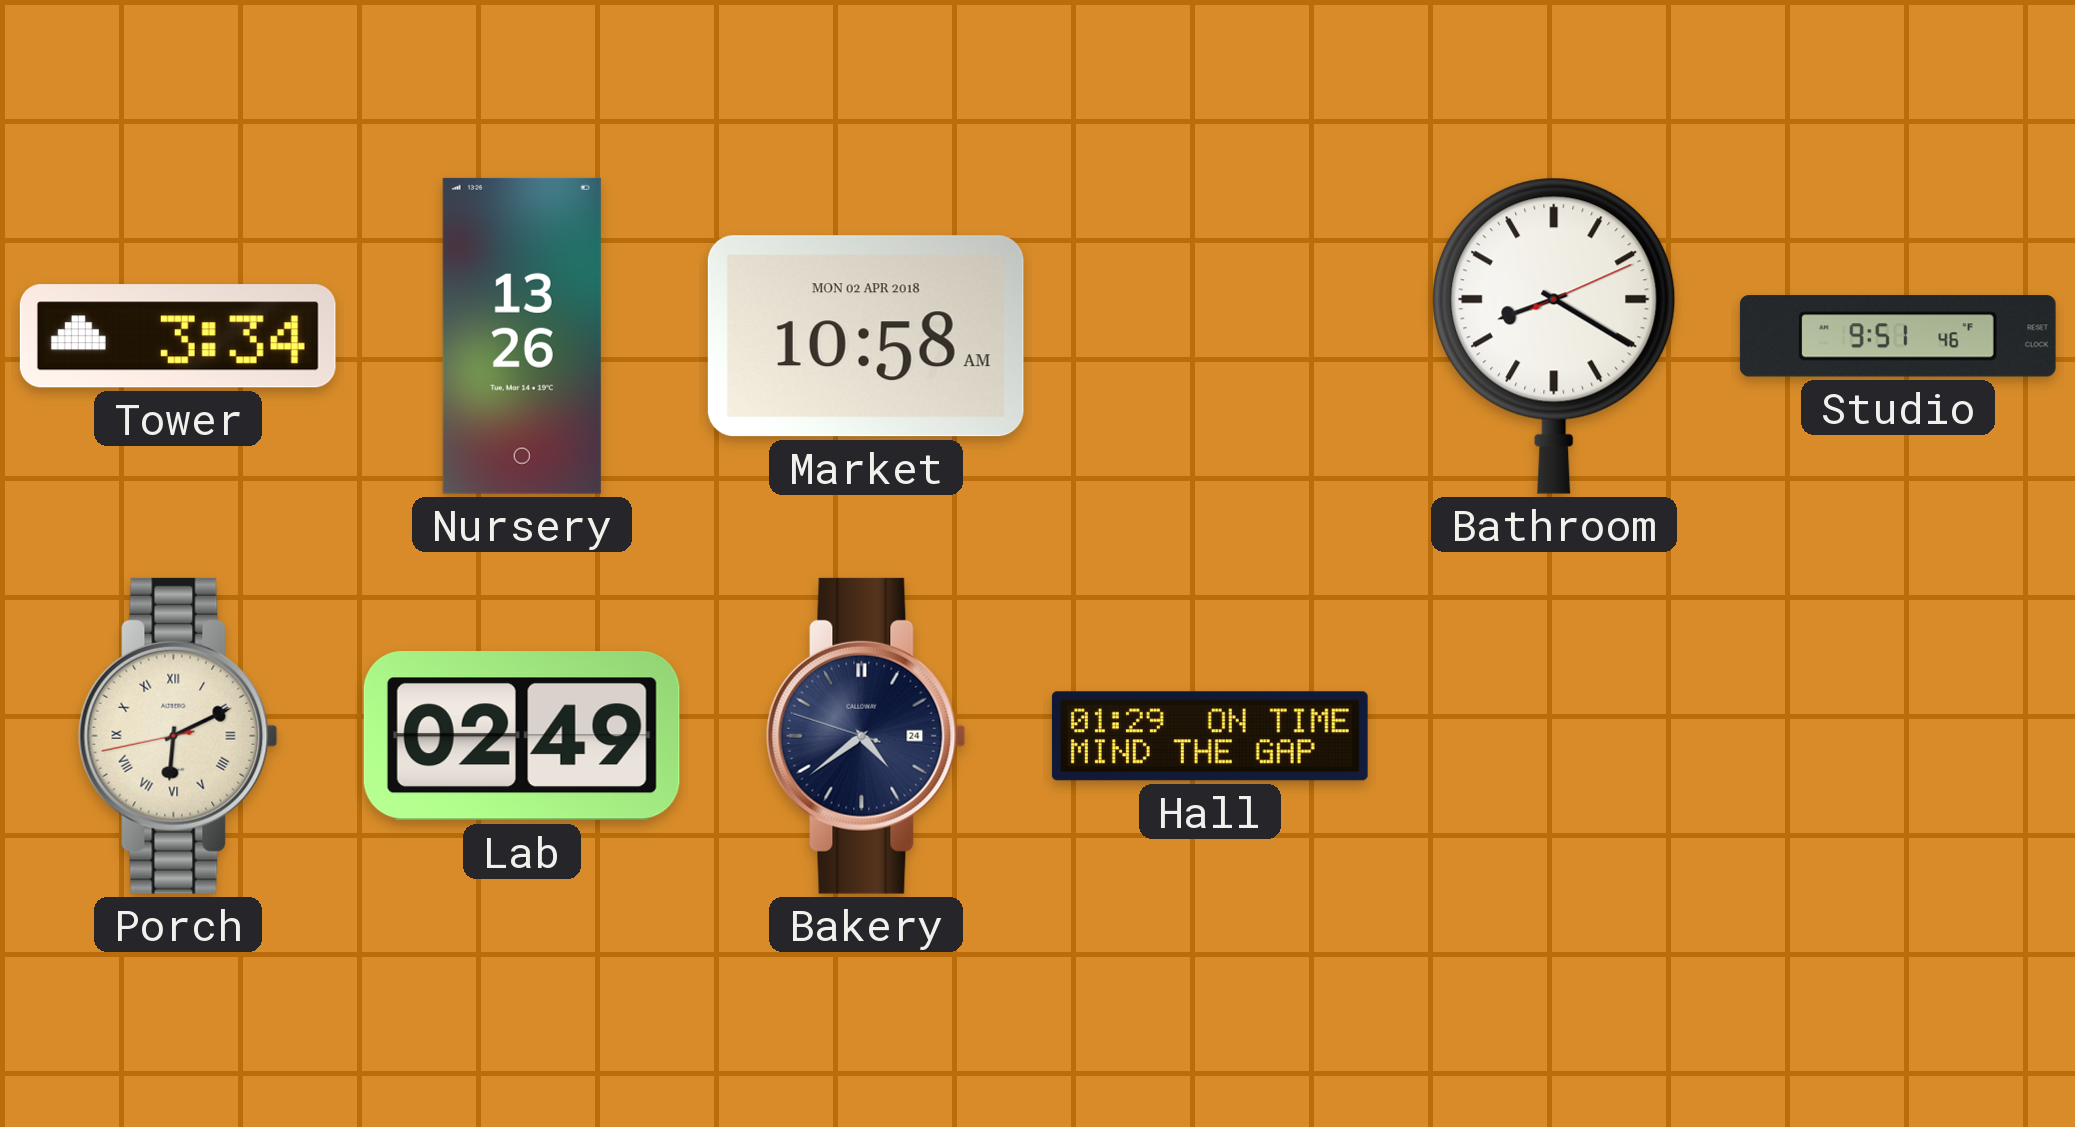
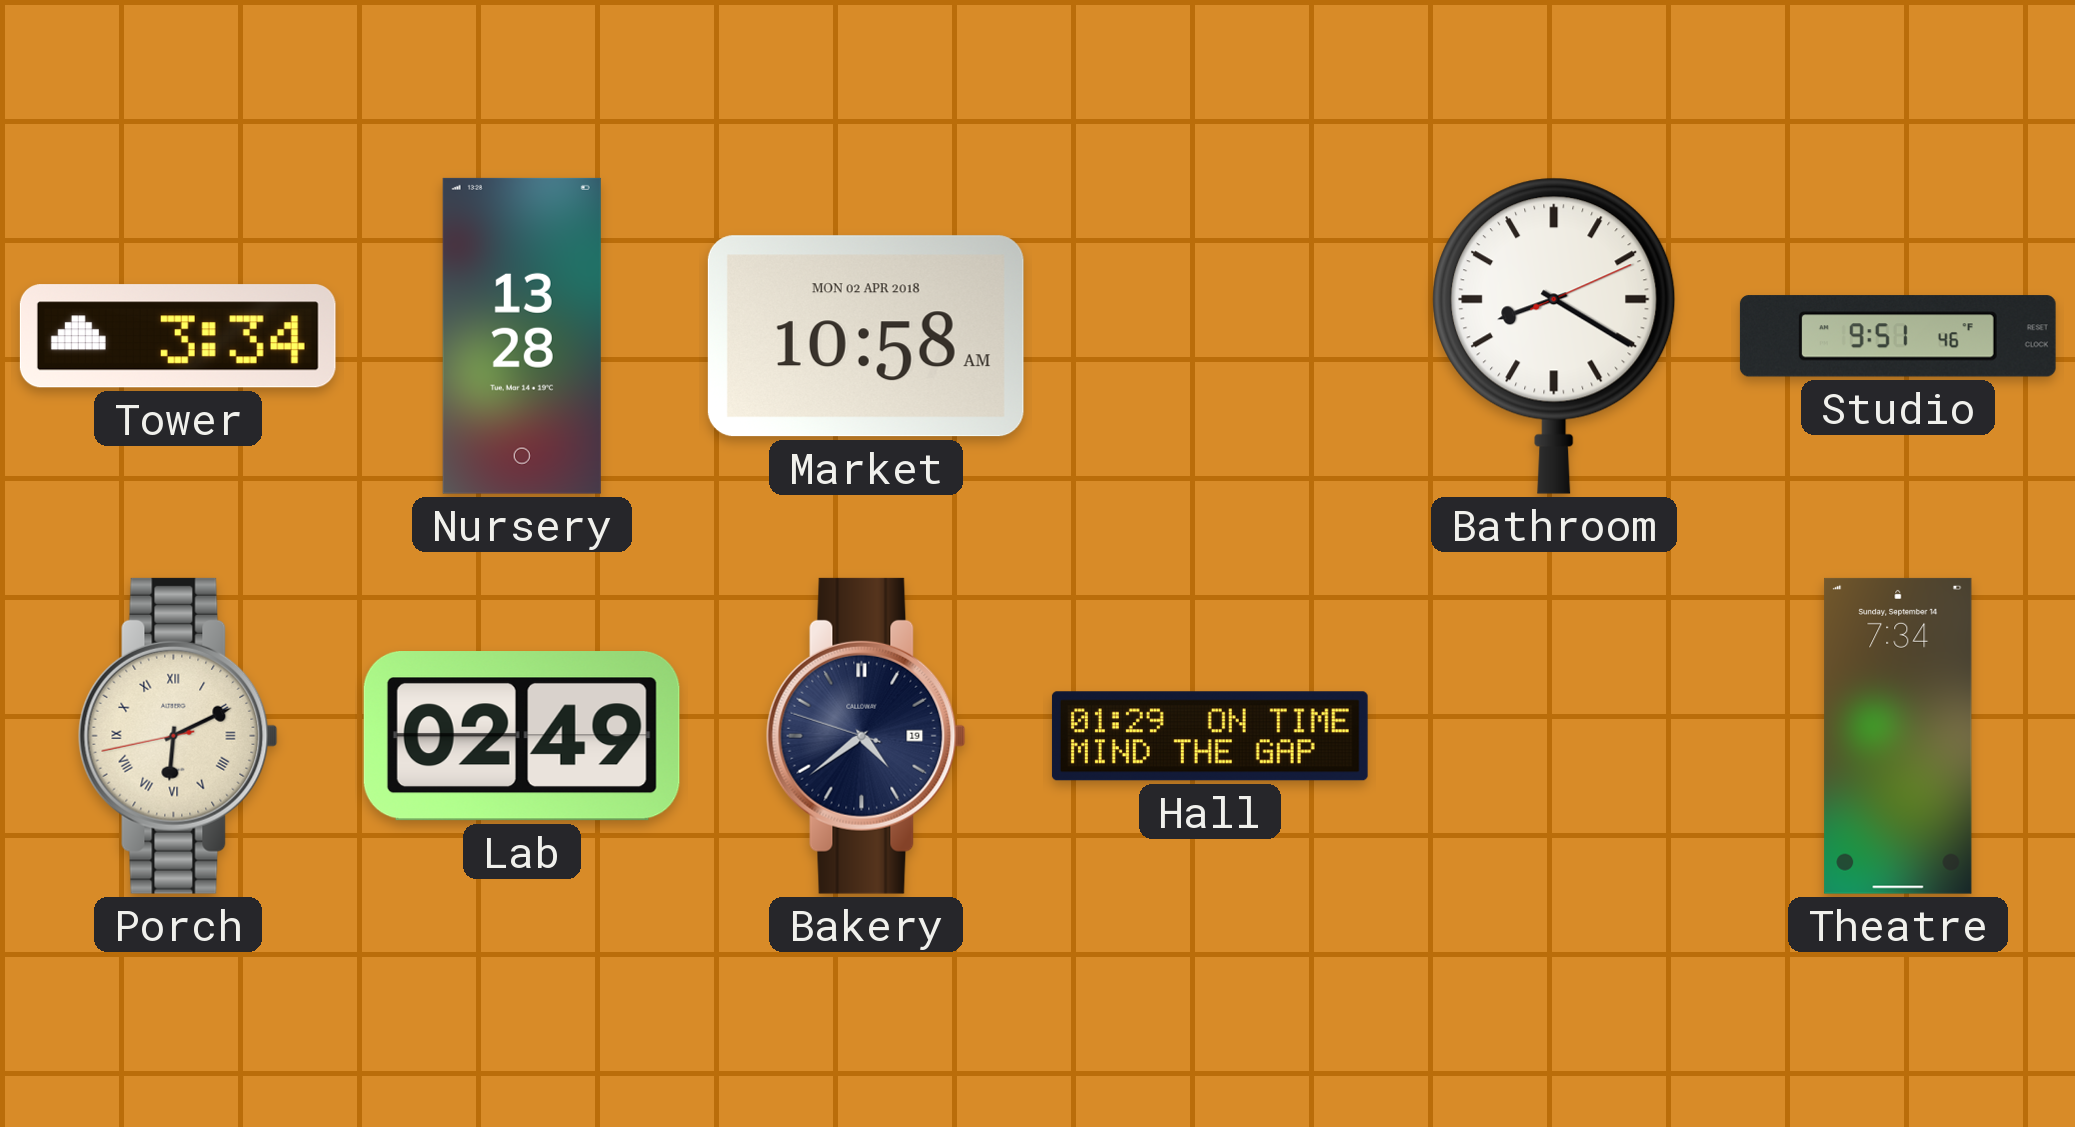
Nursery: 13:26 -> 13:28 (522, 336)
Bakery date: 24 -> 19 (866, 736)
Theatre: none -> 7:34 (1898, 736)
